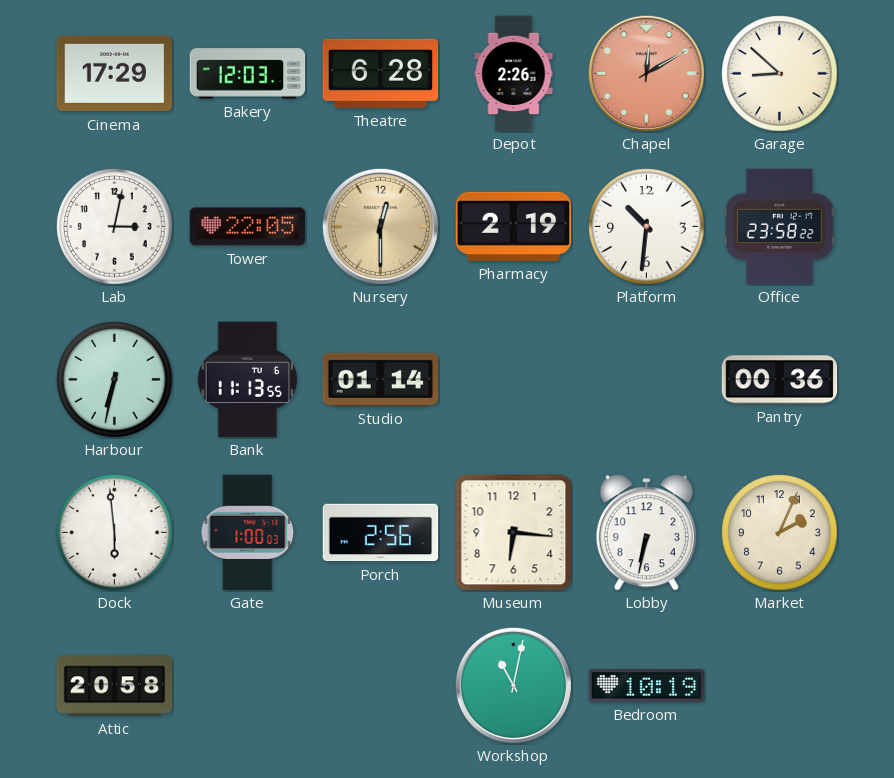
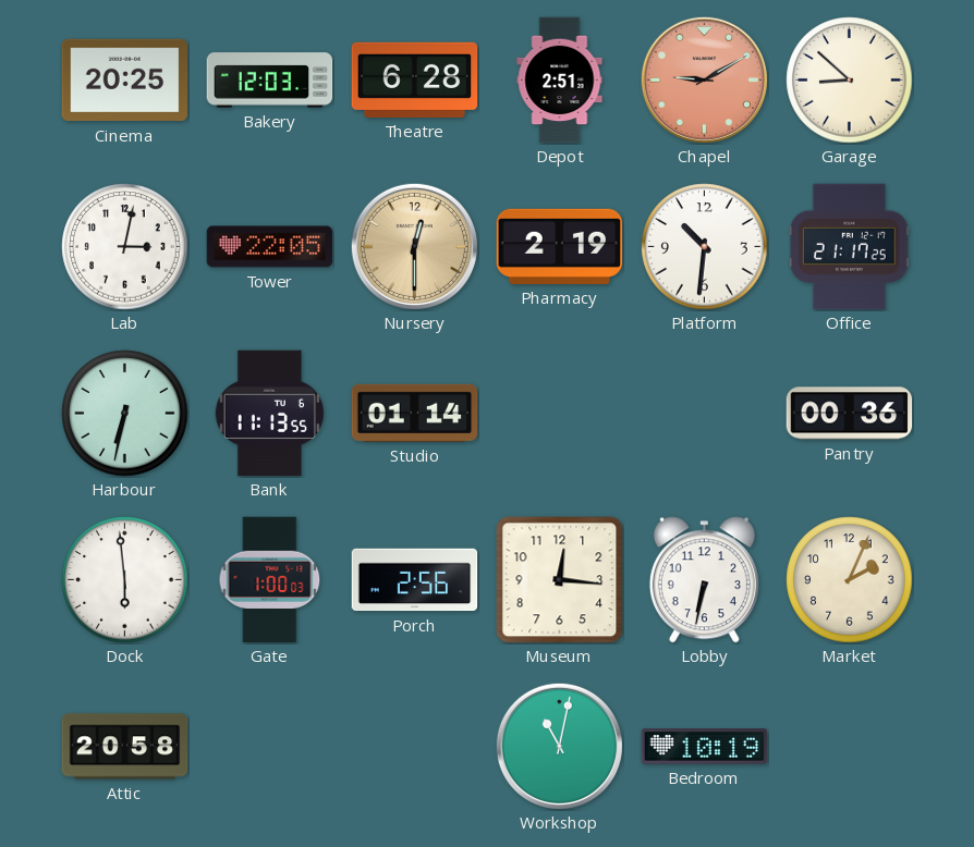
Cinema: 17:29 -> 20:25 (125, 81)
Depot: 2:26 -> 2:51 (560, 81)
Chapel: 12:10 -> 9:10 (704, 79)
Office: 23:58 -> 21:17 (849, 247)
Museum: 6:16 -> 12:16 (560, 580)
